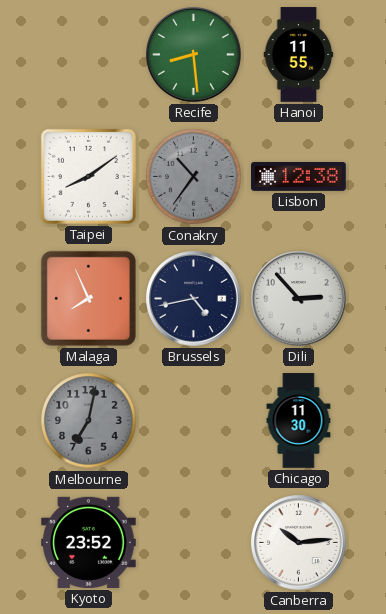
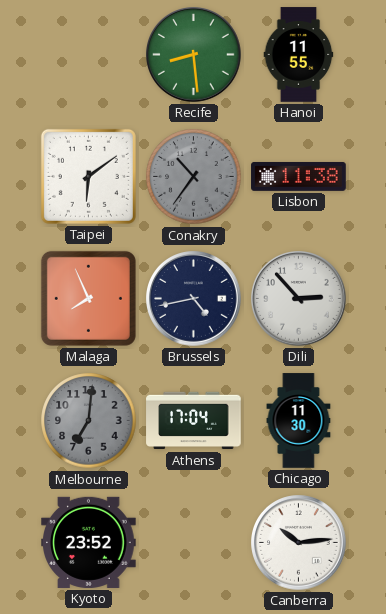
Taipei: 8:09 -> 6:09 (88, 176)
Lisbon: 12:38 -> 11:38 (299, 176)
Melbourne: 7:02 -> 7:01 (89, 421)
Athens: none -> 17:04 (194, 421)
